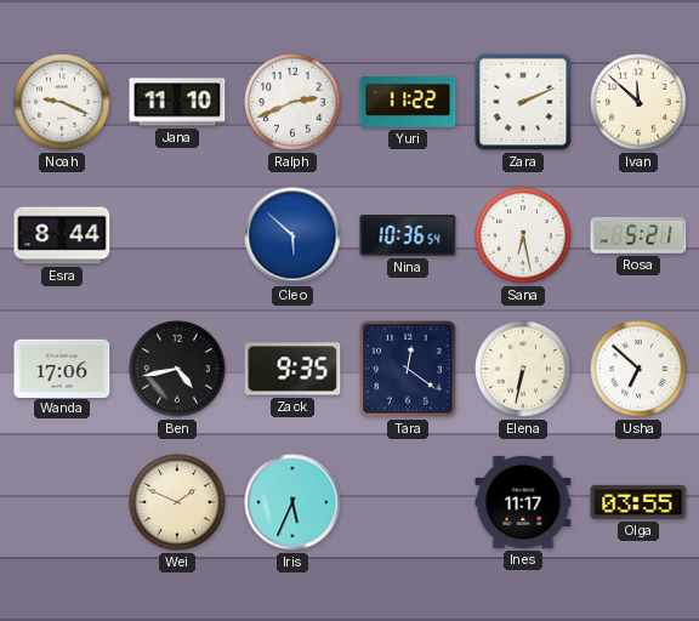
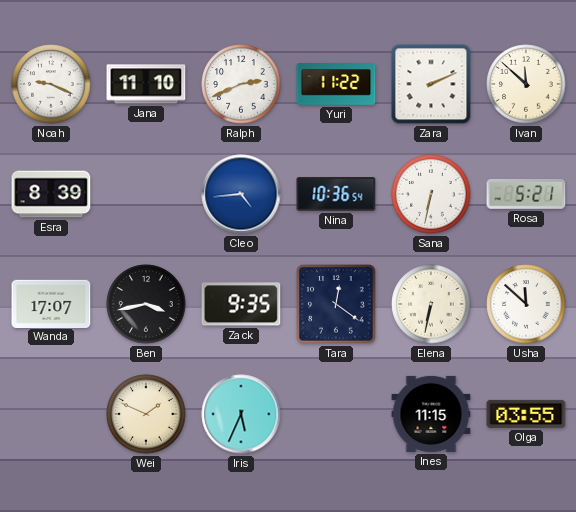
Esra: 8:44 -> 8:39 (51, 194)
Cleo: 5:52 -> 4:44 (241, 194)
Sana: 6:28 -> 6:32 (431, 194)
Wanda: 17:06 -> 17:07 (51, 303)
Ben: 4:43 -> 3:43 (146, 304)
Usha: 6:52 -> 11:52 (526, 304)
Ines: 11:17 -> 11:15 (431, 414)
